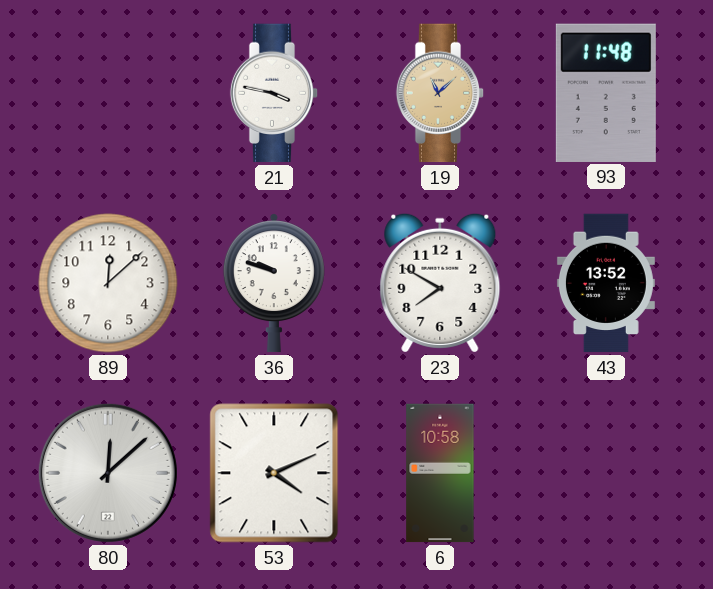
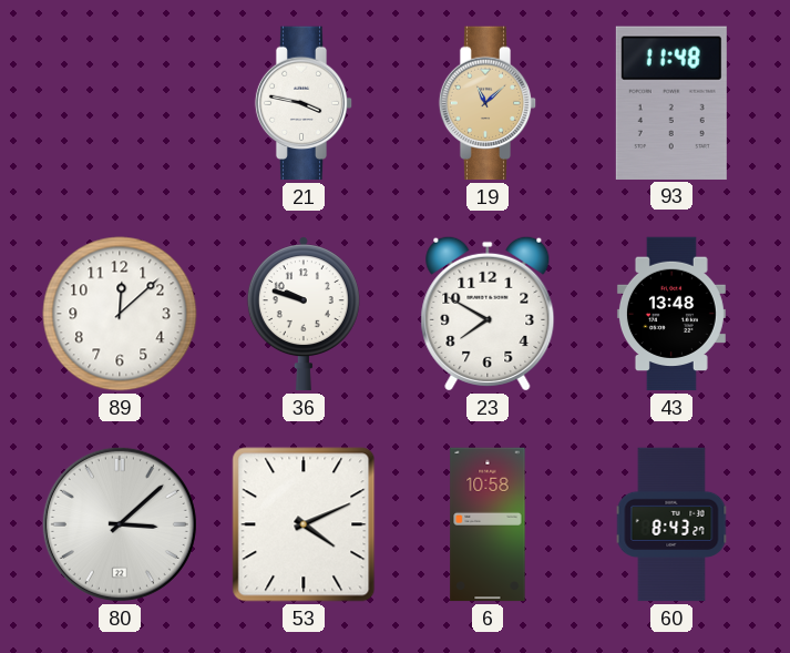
43: 13:52 -> 13:48 (671, 314)
80: 12:08 -> 3:08 (120, 524)
60: none -> 8:43 (671, 524)
